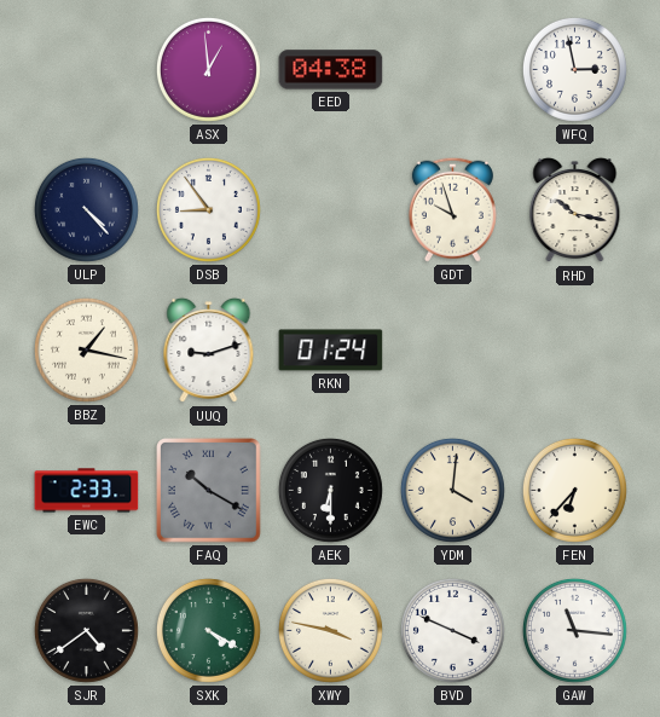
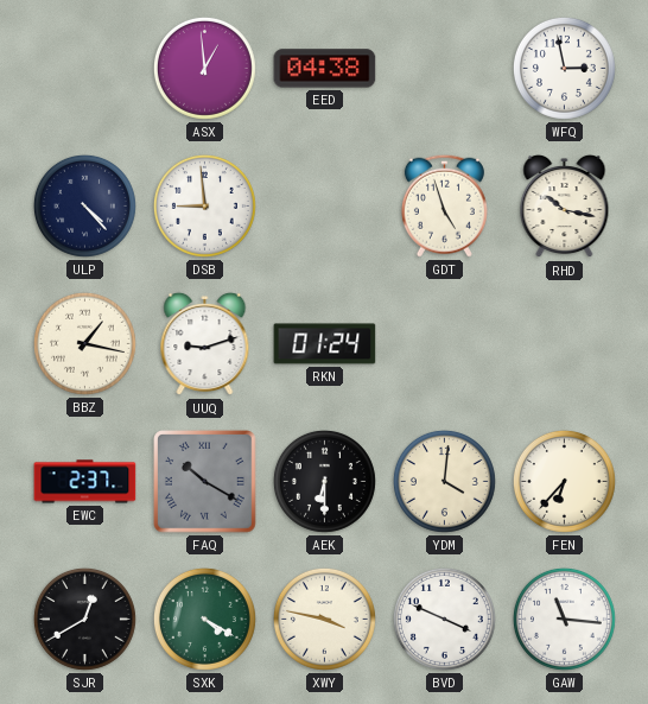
DSB: 8:54 -> 8:59 (204, 205)
GDT: 9:57 -> 4:57 (444, 205)
EWC: 2:33 -> 2:37 (85, 482)
SJR: 4:39 -> 12:40 (84, 619)
